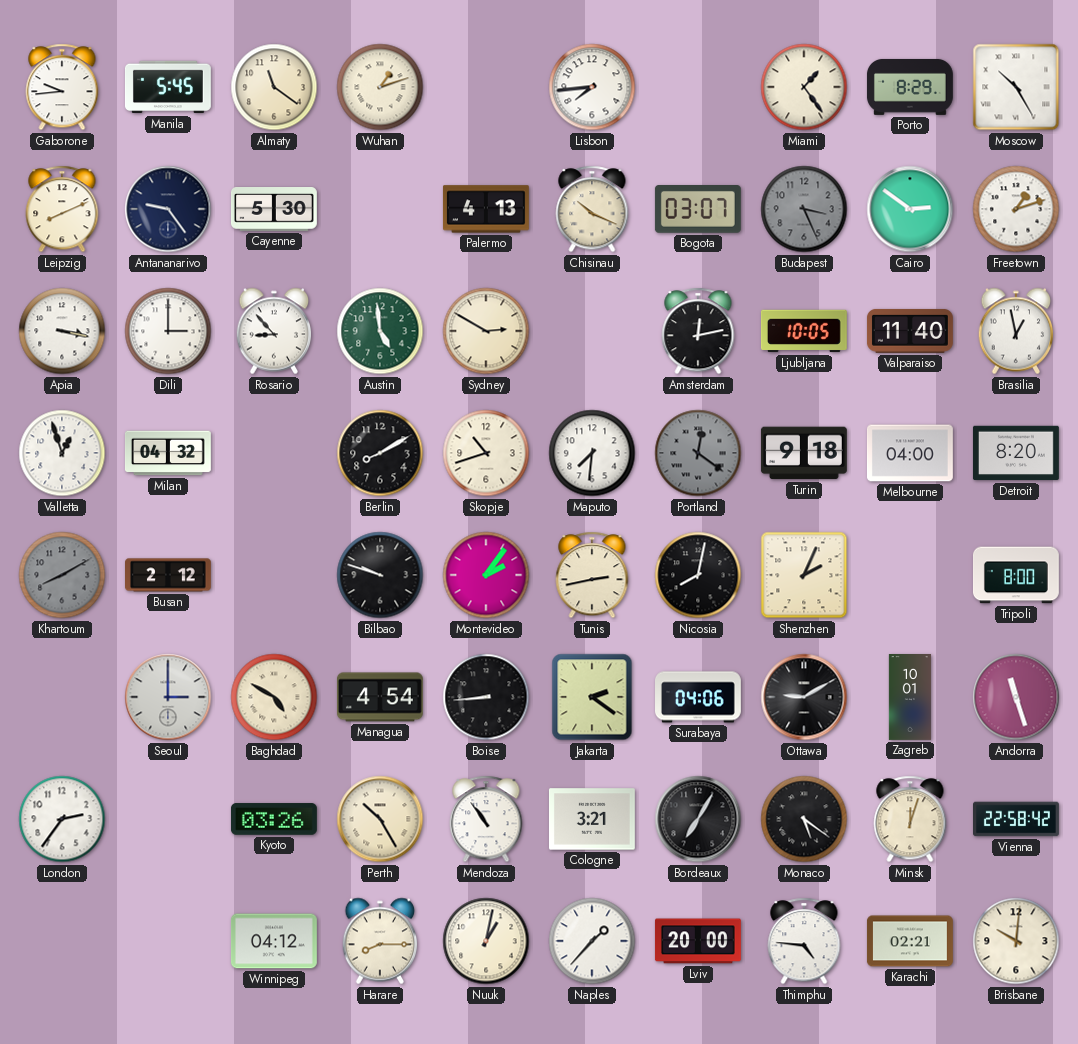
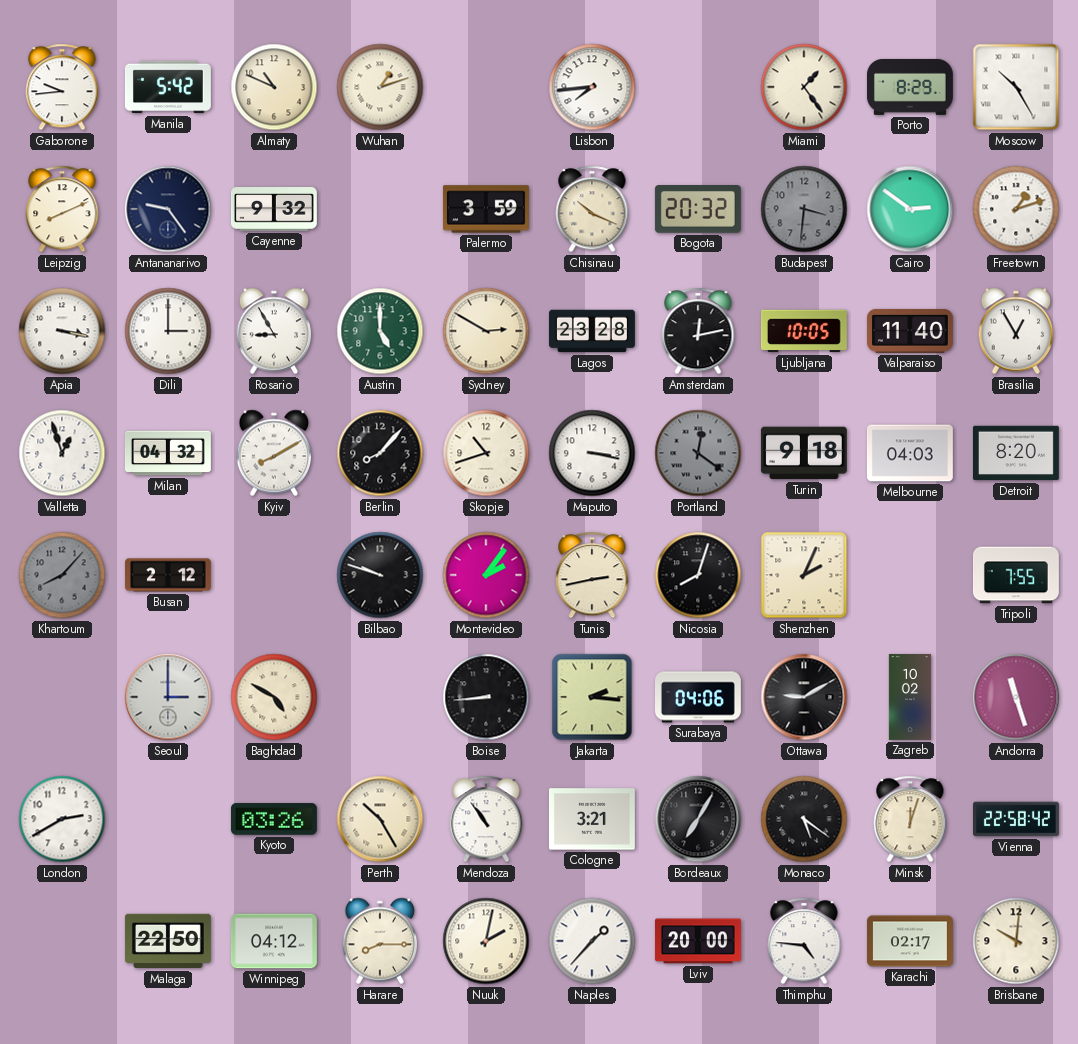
Manila: 5:45 -> 5:42 (168, 87)
Almaty: 11:21 -> 10:49 (274, 87)
Cayenne: 5:30 -> 9:32 (274, 210)
Palermo: 4:13 -> 3:59 (486, 209)
Bogota: 03:07 -> 20:32 (698, 209)
Budapest: 3:26 -> 3:31 (804, 209)
Rosario: 8:53 -> 8:55 (274, 331)
Austin: 4:59 -> 5:00 (380, 331)
Lagos: none -> 23:28 (593, 331)
Brasilia: 12:58 -> 12:55 (1016, 331)
Kyiv: none -> 8:10 (274, 453)
Berlin: 8:10 -> 8:07 (380, 453)
Maputo: 7:31 -> 3:17 (592, 453)
Melbourne: 04:00 -> 04:03 (910, 453)
Khartoum: 8:10 -> 8:07 (62, 575)
Nicosia: 8:02 -> 8:03 (698, 575)
Tripoli: 8:00 -> 7:55 (1016, 575)
Managua: 4:54 -> none (380, 697)
Jakarta: 2:21 -> 2:16 (592, 697)
Zagreb: 10:01 -> 10:02 (910, 698)
London: 2:36 -> 2:40 (62, 819)
Malaga: none -> 22:50 (168, 941)
Nuuk: 1:02 -> 2:02 (486, 941)
Karachi: 02:21 -> 02:17 (910, 941)
